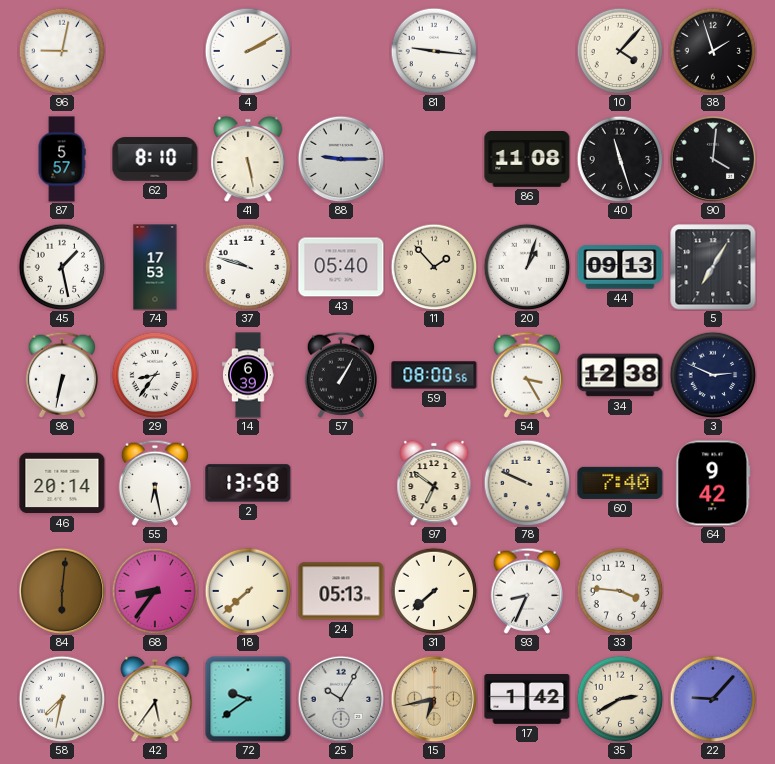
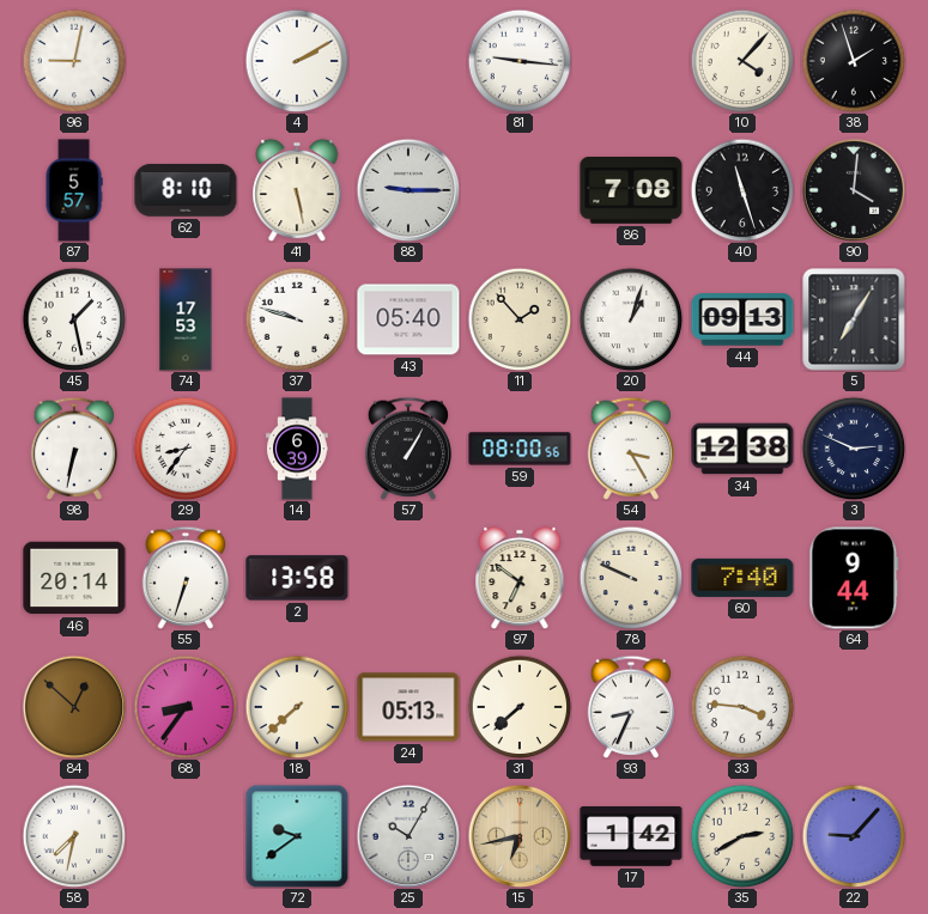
86: 11:08 -> 7:08 (631, 191)
55: 6:28 -> 6:33 (184, 578)
64: 9:42 -> 9:44 (854, 578)
84: 6:01 -> 12:52 (74, 707)
42: 5:36 -> none (155, 699)
